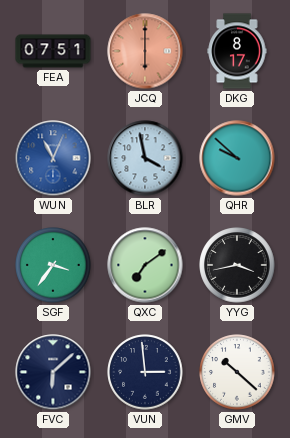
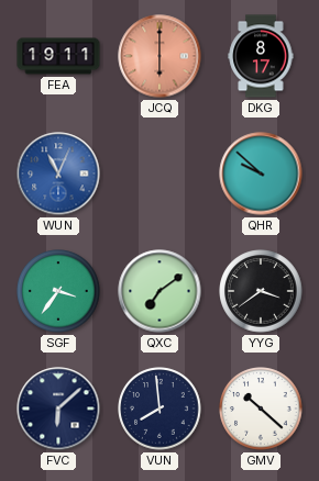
FEA: 07:51 -> 19:11 (58, 56)
BLR: 3:58 -> none (145, 158)
YYG: 3:43 -> 3:39 (261, 291)
VUN: 2:59 -> 7:59 (159, 409)
